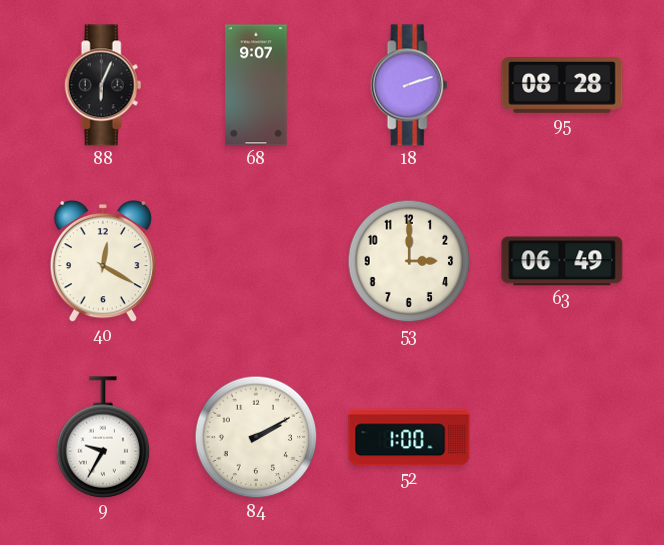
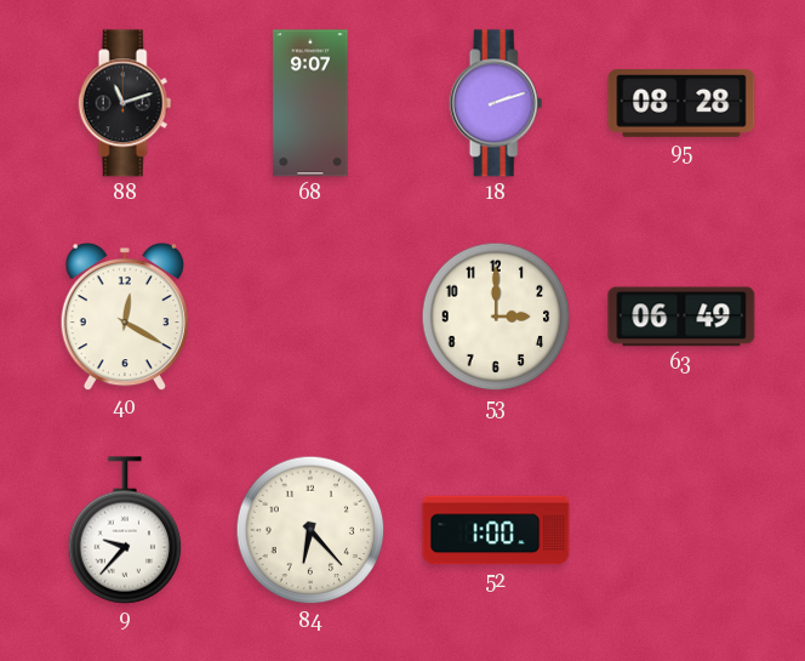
88: 6:04 -> 11:12 (125, 103)
9: 9:35 -> 9:37 (125, 530)
84: 2:10 -> 6:23 (310, 530)
